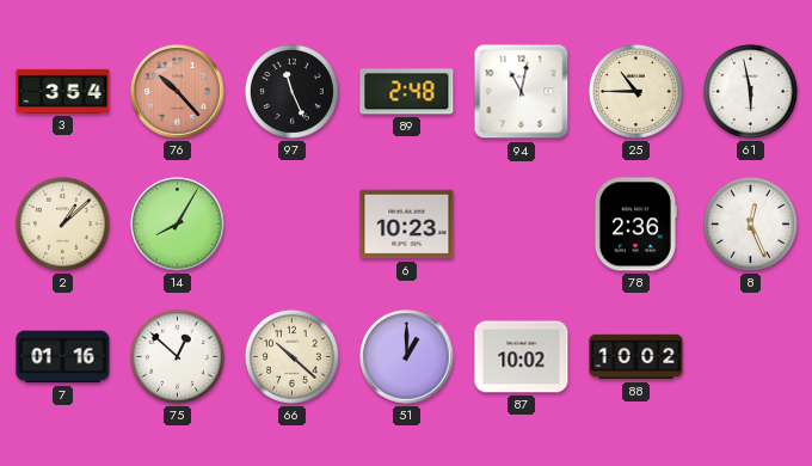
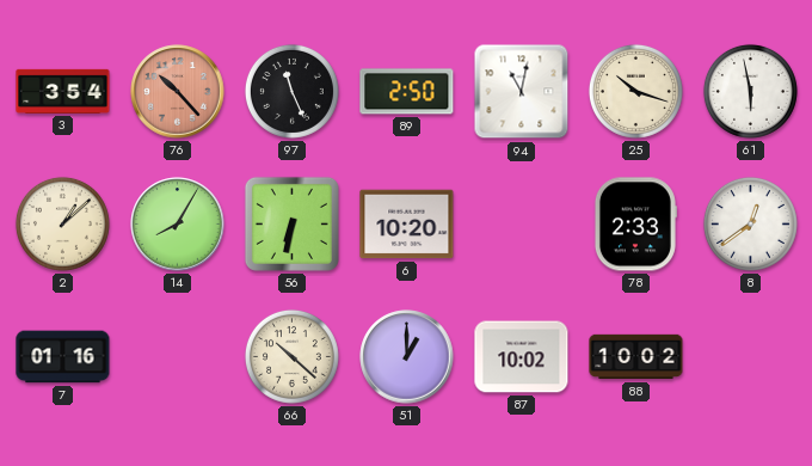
89: 2:48 -> 2:50 (407, 92)
25: 10:45 -> 10:18 (635, 91)
56: none -> 6:32 (291, 223)
6: 10:23 -> 10:20 (407, 225)
78: 2:36 -> 2:33 (635, 225)
8: 12:26 -> 12:39 (750, 223)
75: 12:52 -> none (177, 356)
